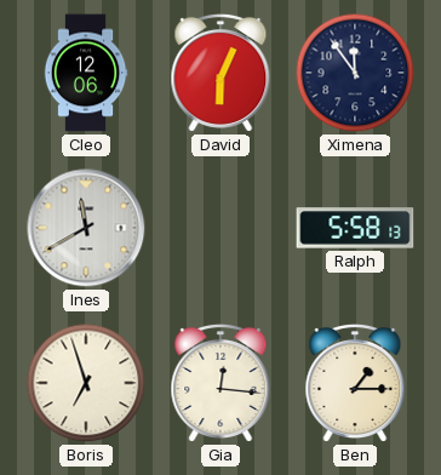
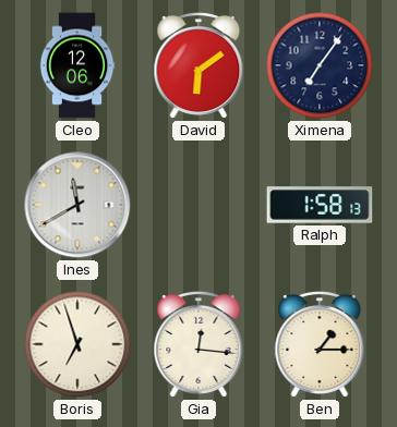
David: 6:04 -> 6:09 (198, 65)
Ximena: 11:54 -> 7:06 (320, 65)
Ralph: 5:58 -> 1:58 (320, 205)
